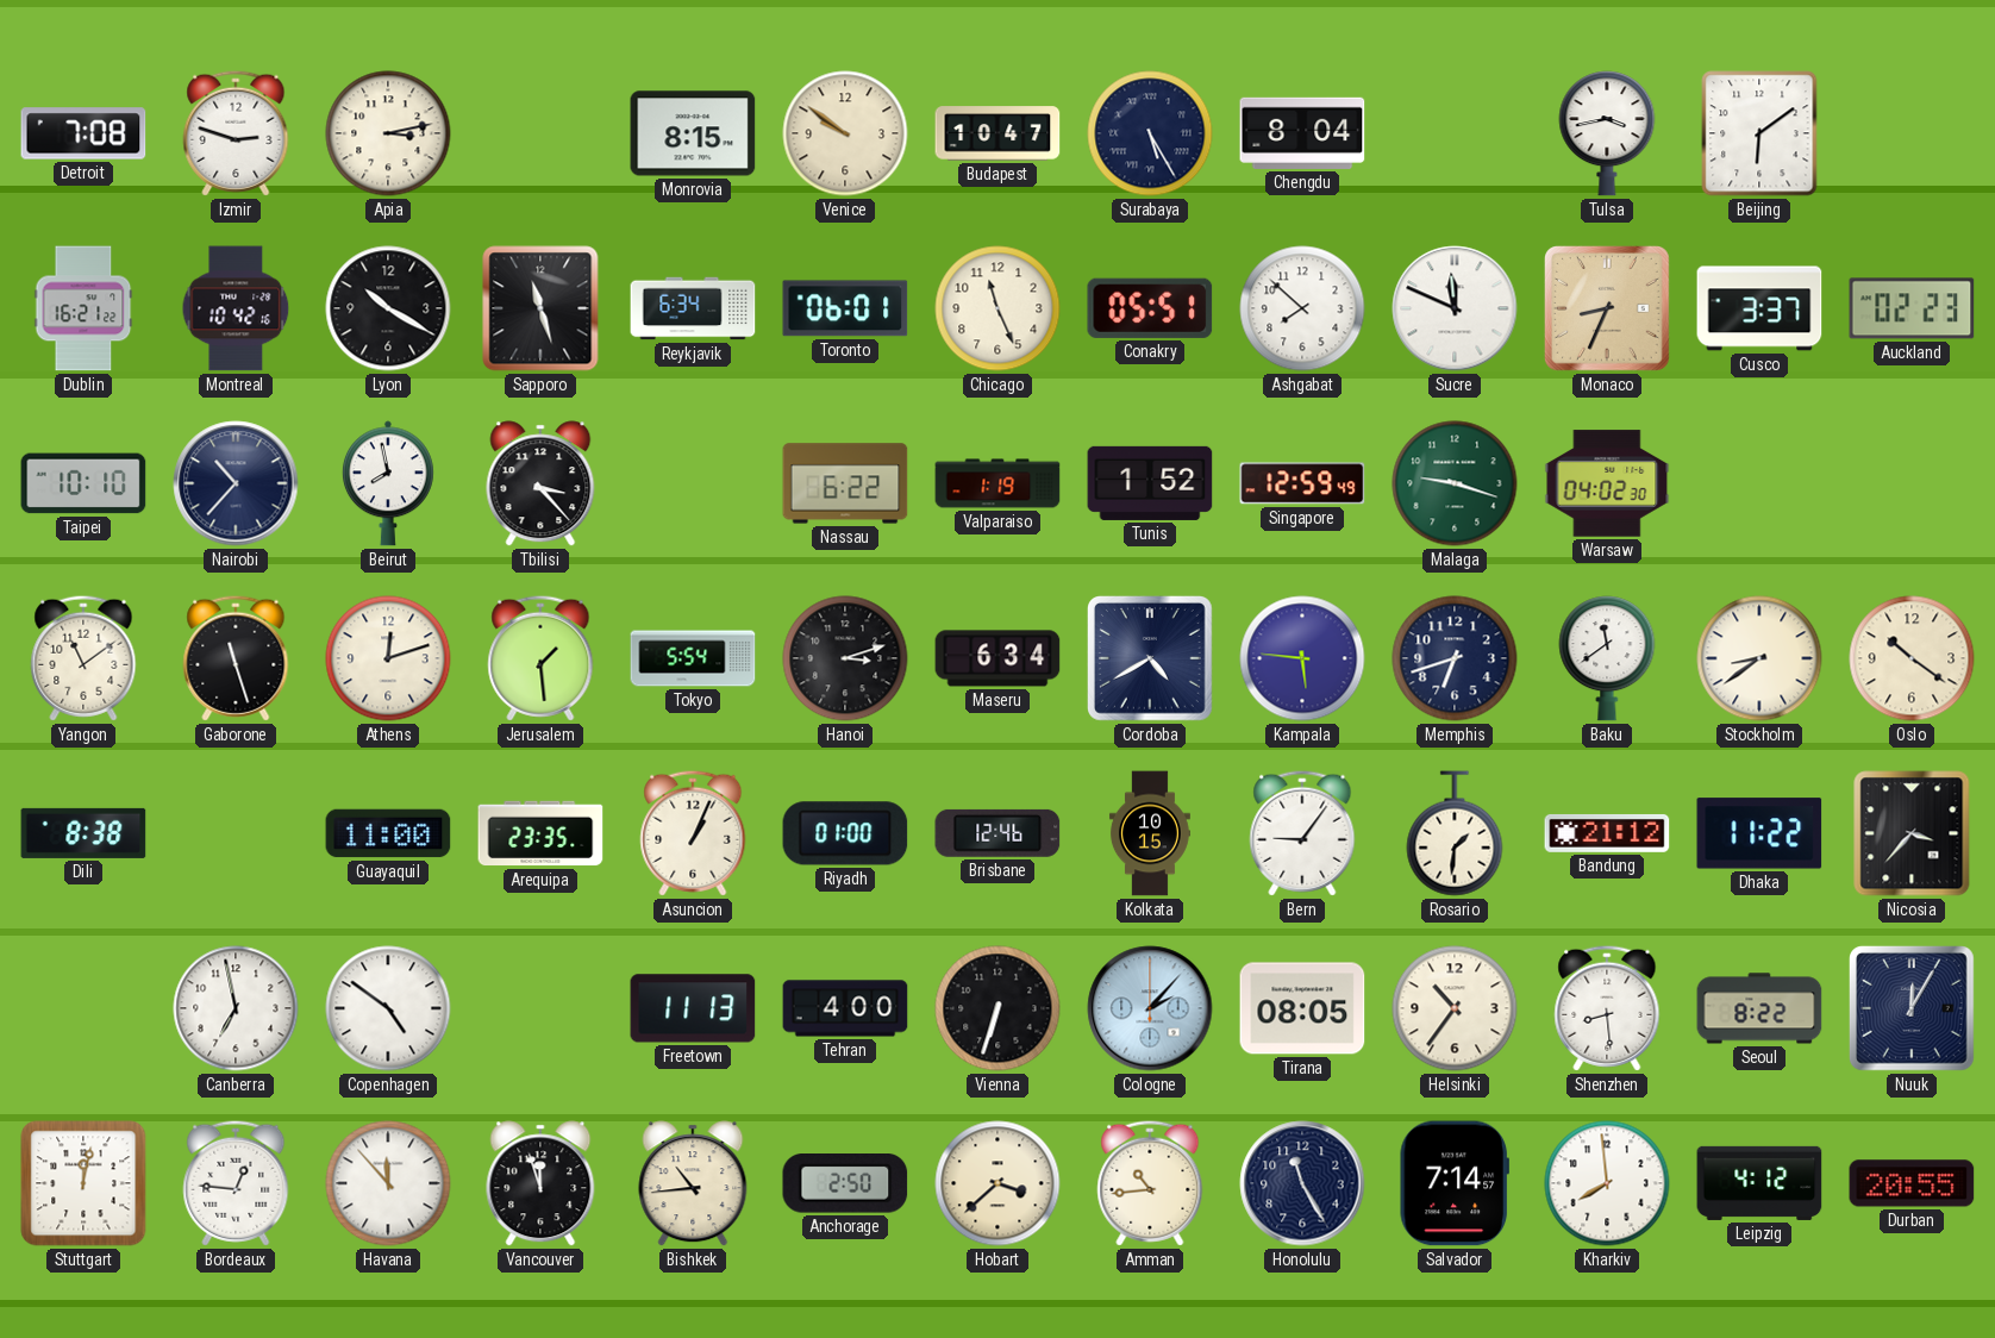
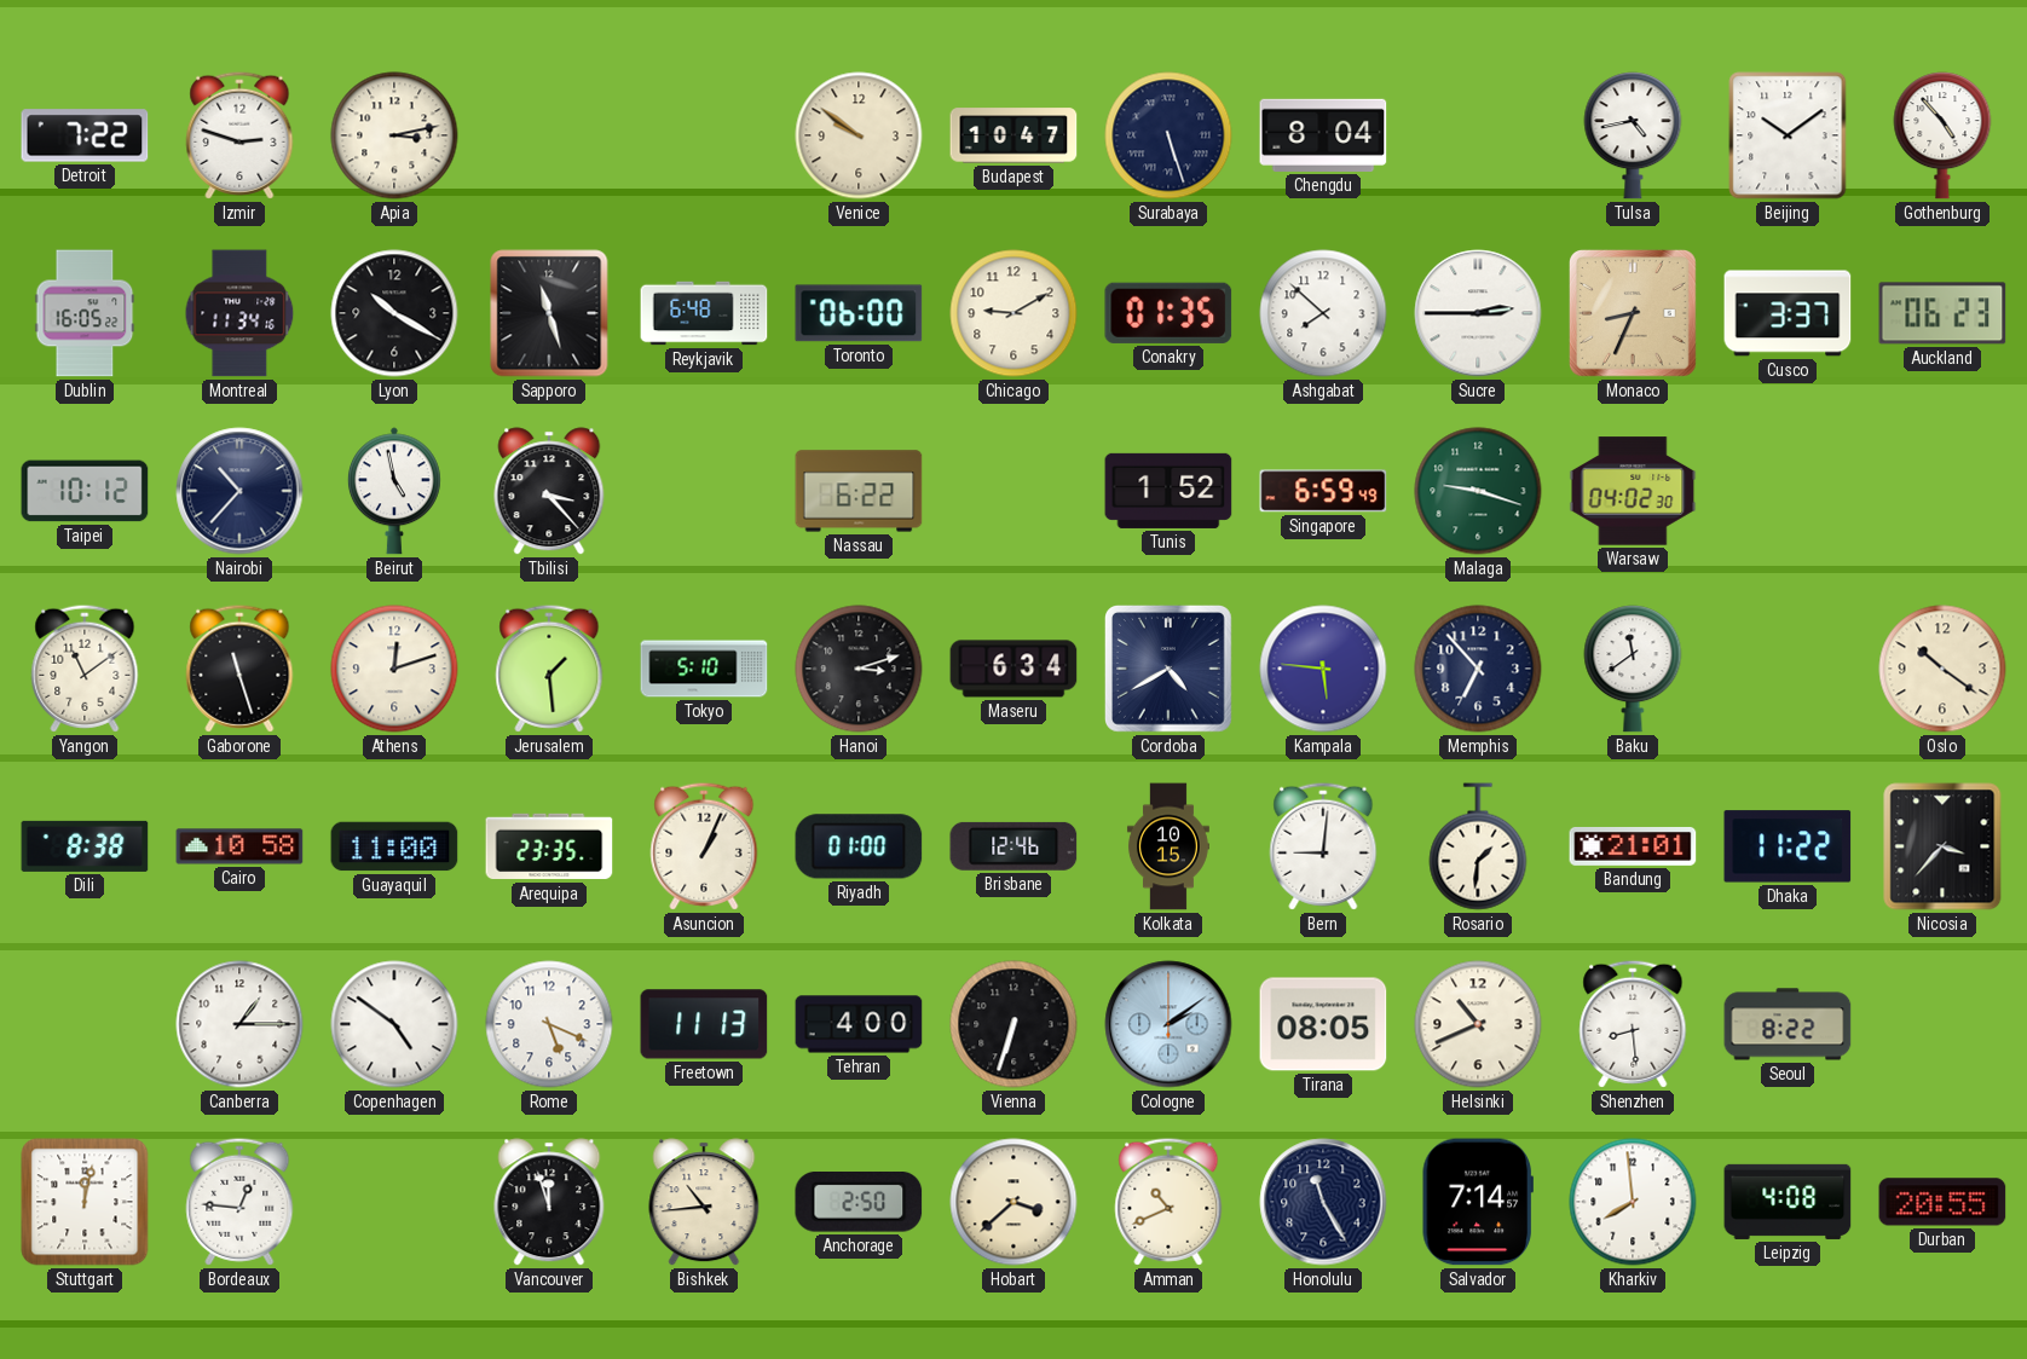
Detroit: 7:08 -> 7:22 (85, 135)
Monrovia: 8:15 -> none (693, 133)
Surabaya: 5:25 -> 5:27 (1168, 135)
Tulsa: 3:43 -> 4:43 (1633, 135)
Beijing: 6:09 -> 10:09 (1788, 135)
Gothenburg: none -> 4:53 (1942, 135)
Dublin: 16:21 -> 16:05 (85, 313)
Montreal: 10:42 -> 11:34 (239, 313)
Reykjavik: 6:34 -> 6:48 (704, 313)
Toronto: 06:01 -> 06:00 (859, 313)
Chicago: 11:26 -> 9:10 (1013, 313)
Conakry: 05:51 -> 01:35 (1168, 313)
Sucre: 11:49 -> 2:45 (1478, 313)
Auckland: 02:23 -> 06:23 (1942, 313)
Taipei: 10:10 -> 10:12 (85, 491)
Beirut: 7:58 -> 4:58 (394, 491)
Valparaiso: 1:19 -> none (997, 483)
Singapore: 12:59 -> 6:59 (1323, 491)
Tokyo: 5:54 -> 5:10 (704, 669)
Memphis: 6:42 -> 6:53 (1478, 669)
Stockholm: 8:39 -> none (1759, 658)
Cairo: none -> 10:58 (239, 846)
Bern: 9:06 -> 9:01 (1323, 846)
Bandung: 21:12 -> 21:01 (1633, 846)
Canberra: 6:58 -> 1:15 (239, 1024)
Rome: none -> 5:19 (549, 1024)
Cologne: 2:07 -> 2:09 (1168, 1024)
Helsinki: 10:36 -> 10:41 (1478, 1024)
Nuuk: 12:05 -> none (1913, 1009)
Havana: 11:53 -> none (388, 1183)
Amman: 10:44 -> 10:41 (1168, 1202)
Leipzig: 4:12 -> 4:08 (1788, 1202)
